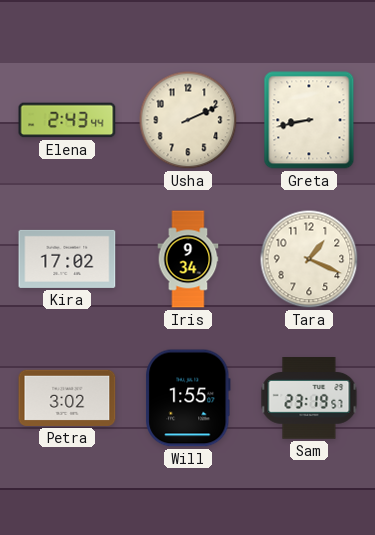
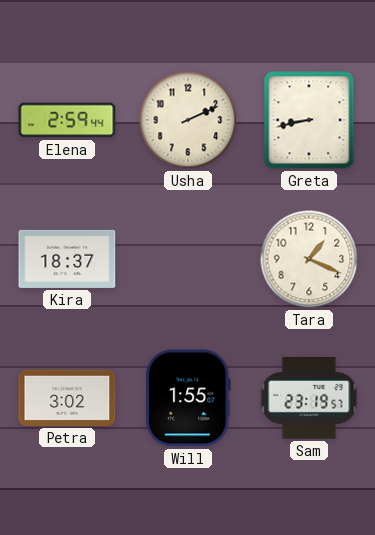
Elena: 2:43 -> 2:59 (67, 120)
Kira: 17:02 -> 18:37 (67, 259)
Iris: 9:34 -> none (188, 259)
